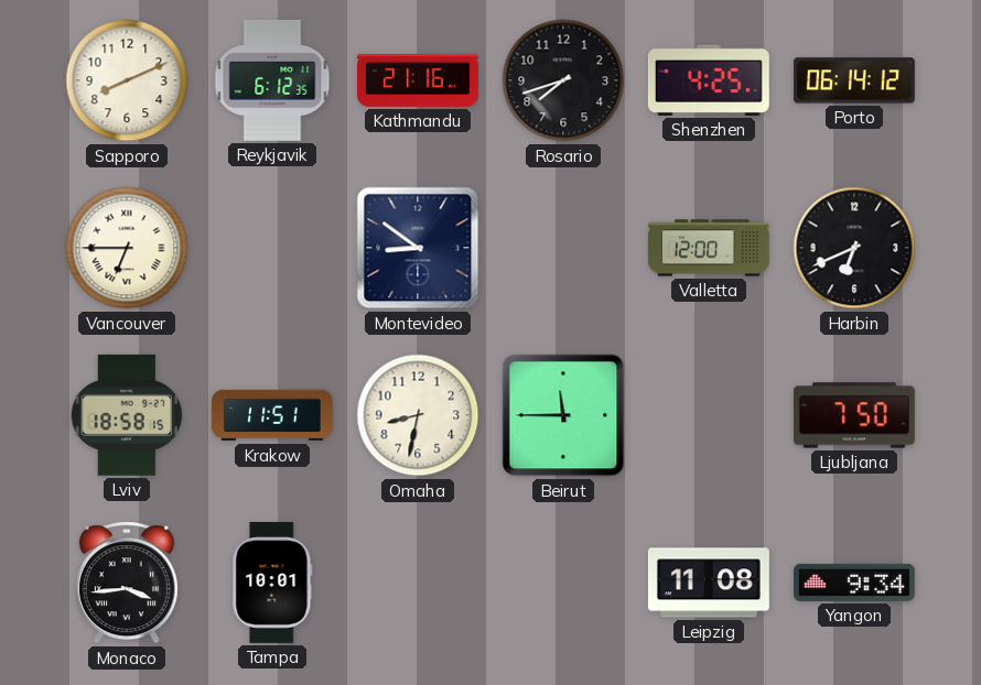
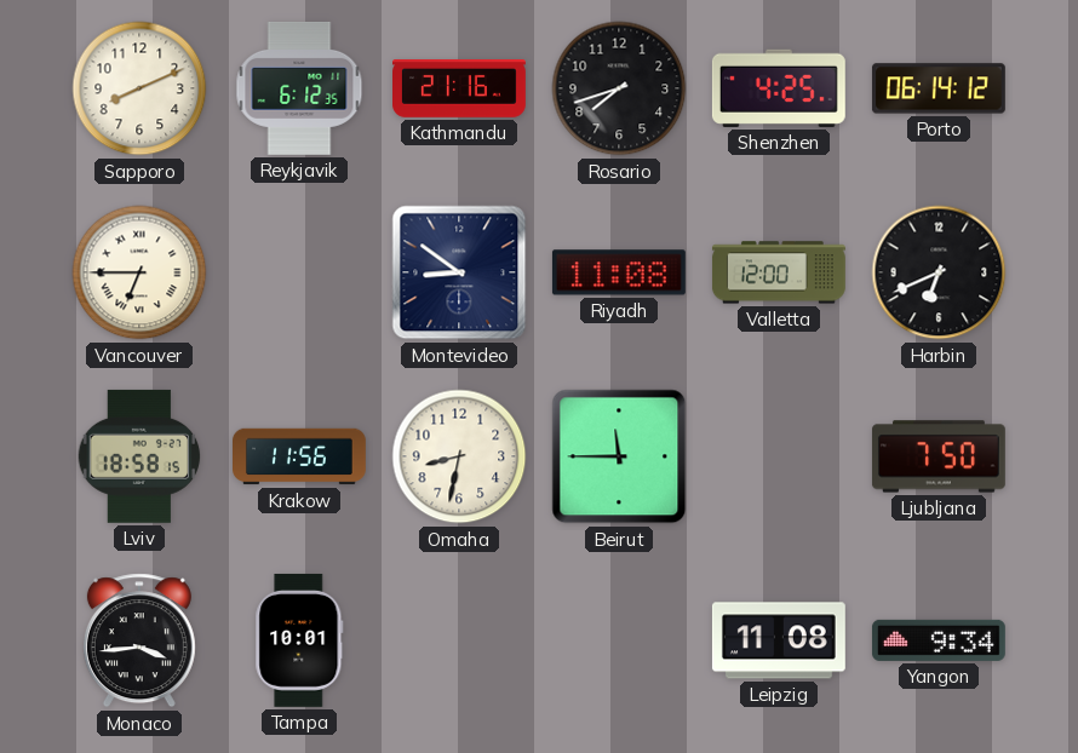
Riyadh: none -> 11:08 (619, 272)
Krakow: 11:51 -> 11:56 (300, 456)
